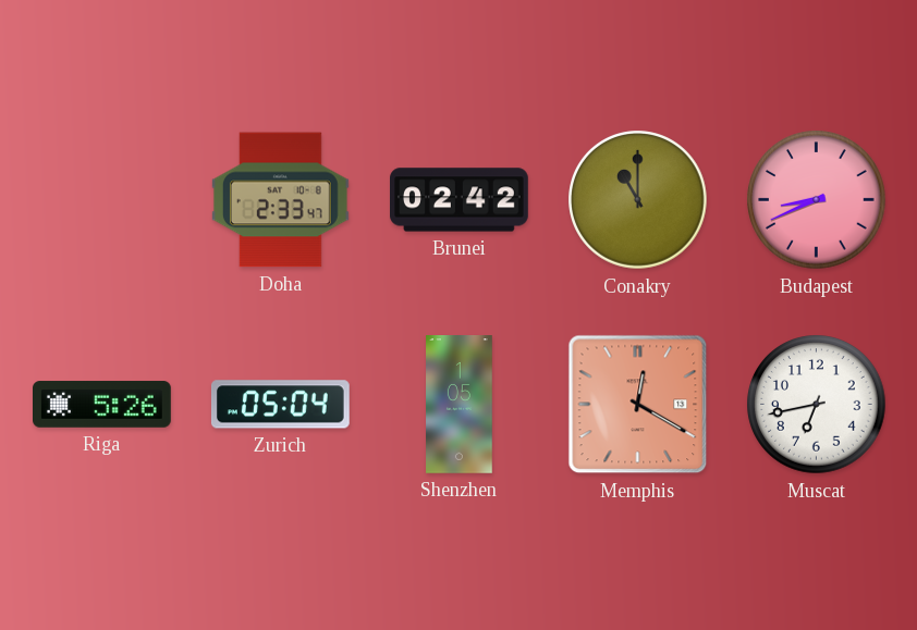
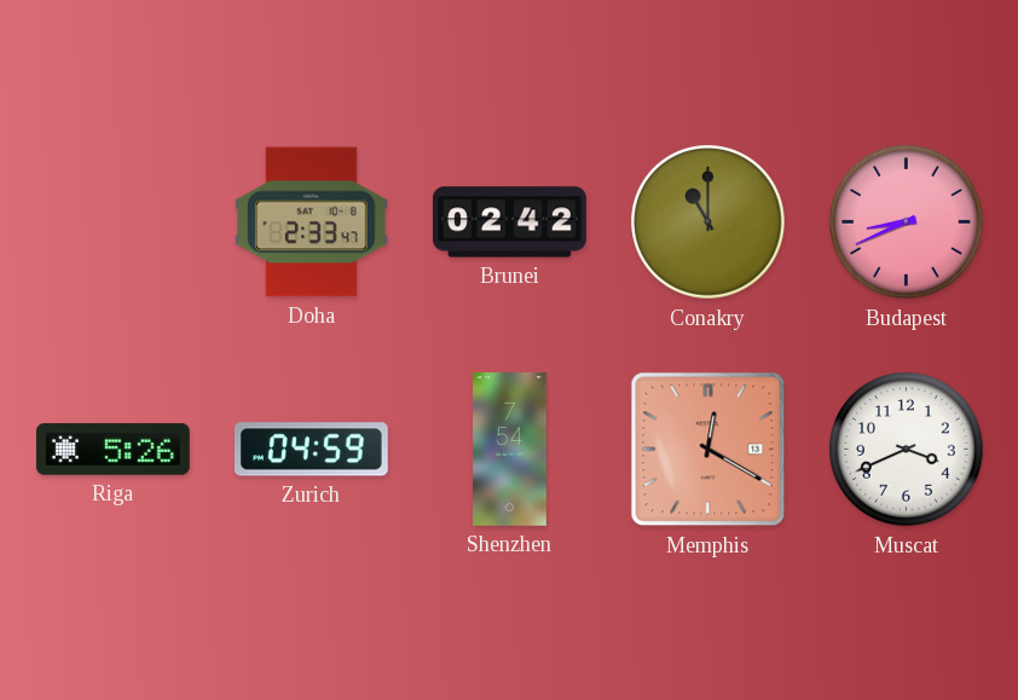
Zurich: 05:04 -> 04:59 (311, 450)
Shenzhen: 1:05 -> 7:54 (510, 450)
Muscat: 6:43 -> 3:41 (907, 450)
